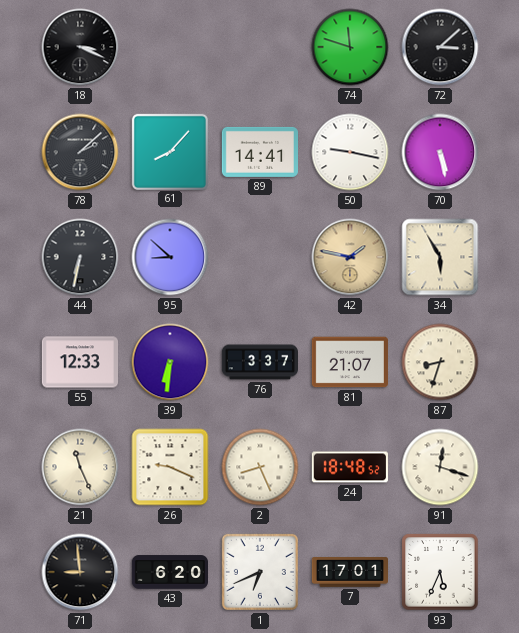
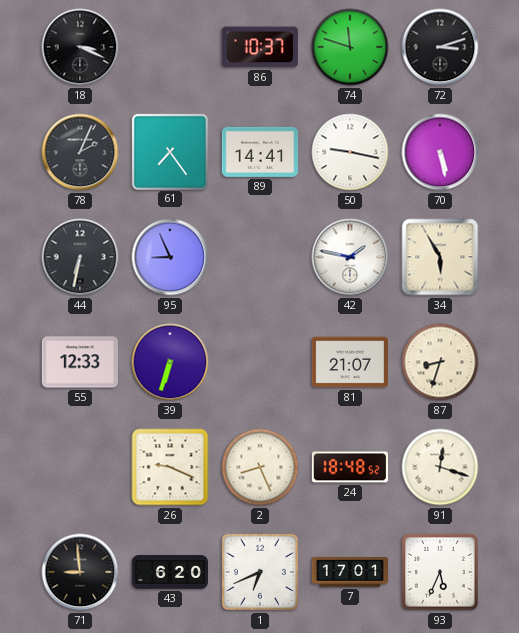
86: none -> 10:37 (260, 47)
72: 3:08 -> 3:12 (440, 47)
78: 2:08 -> 2:04 (80, 152)
61: 8:07 -> 7:24 (169, 151)
95: 8:52 -> 8:56 (170, 257)
42 dial: champagne -> white (350, 257)
39: 6:31 -> 6:33 (170, 362)
76: 3:37 -> none (259, 362)
21: 11:26 -> none (80, 467)
